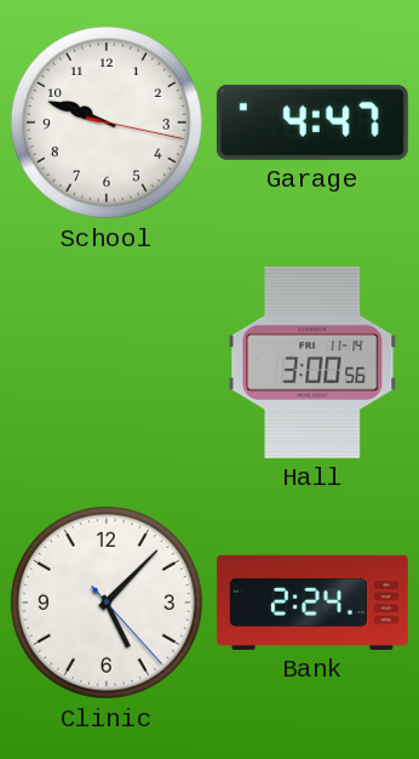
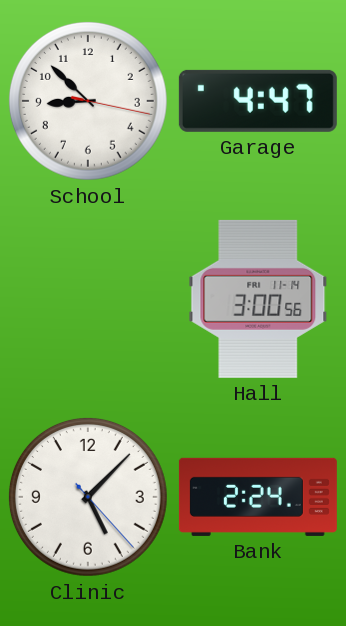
School: 9:48 -> 8:52 (88, 101)
